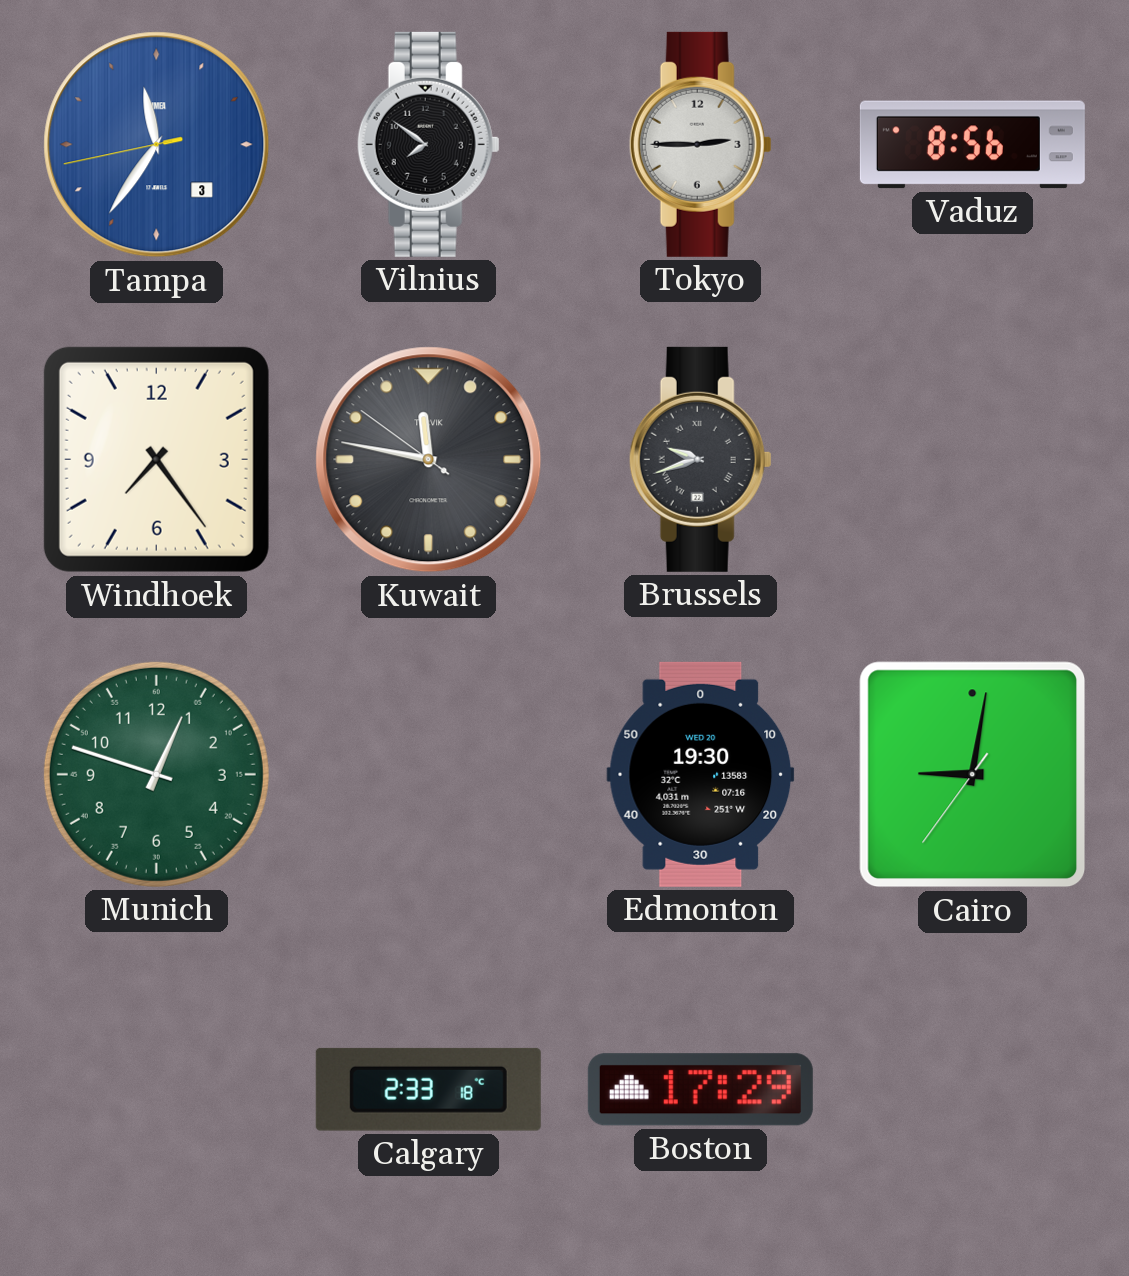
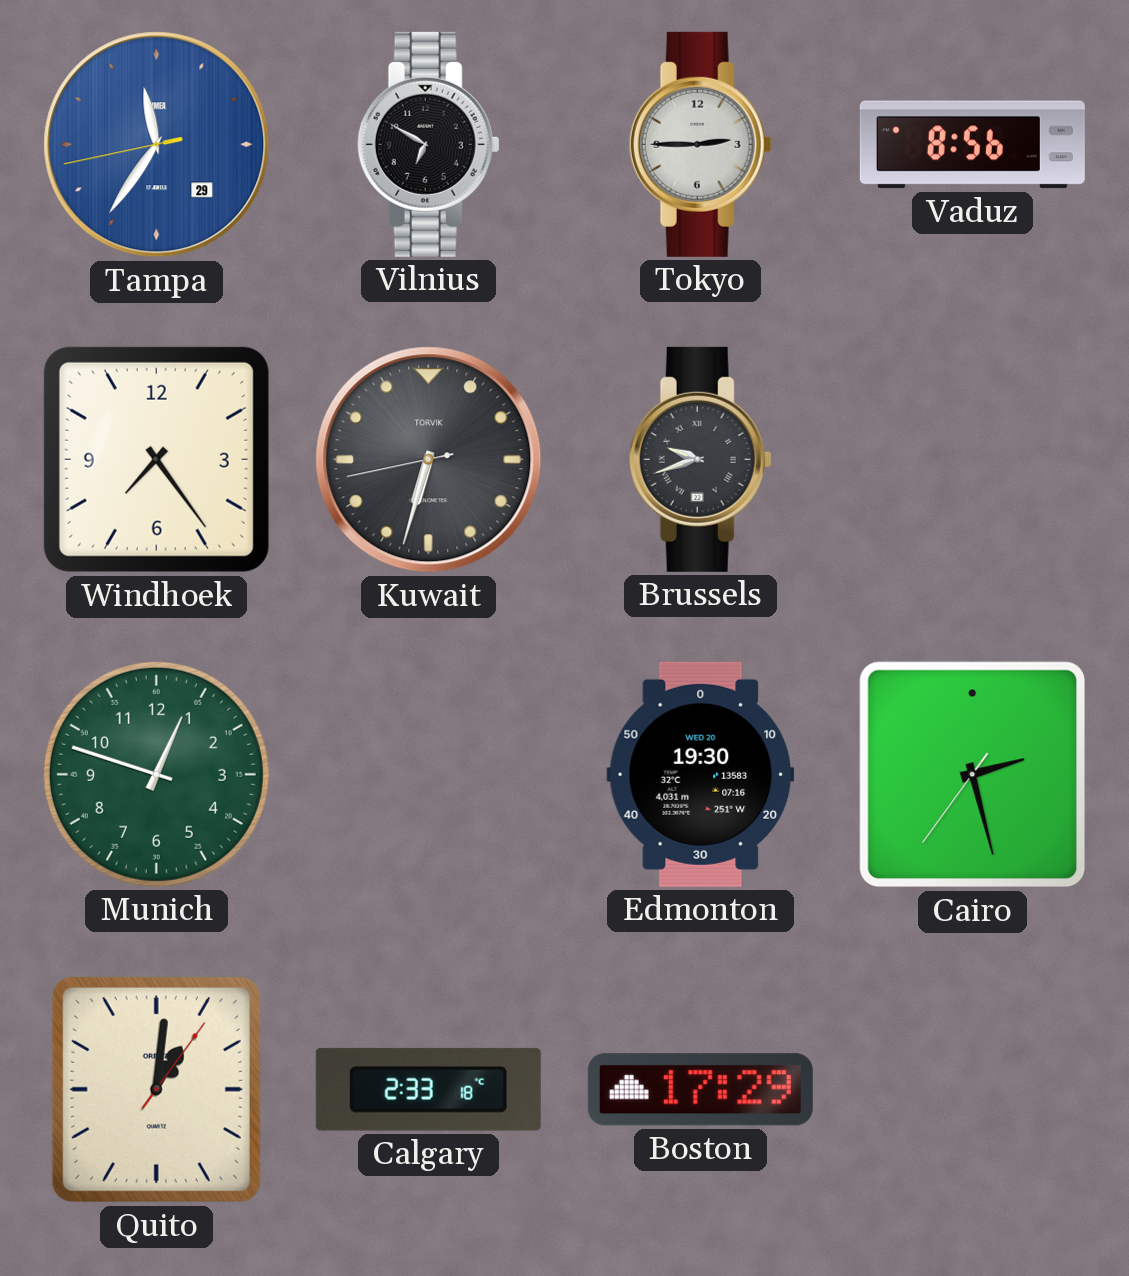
Tampa date: 3 -> 29 (157, 145)
Vilnius: 7:51 -> 6:50 (428, 144)
Kuwait: 11:46 -> 6:32 (429, 460)
Cairo: 9:01 -> 2:27 (973, 775)
Quito: none -> 1:01 (156, 1089)
